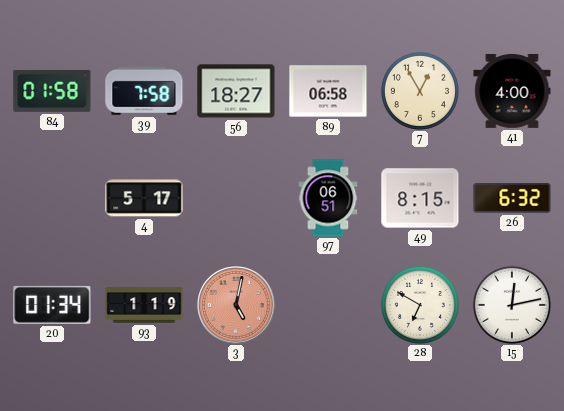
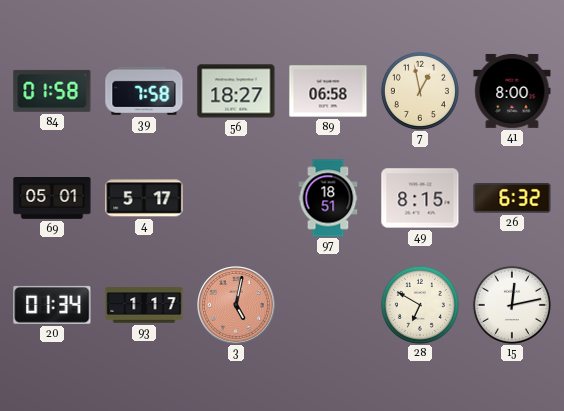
7: 12:55 -> 12:58 (420, 91)
41: 4:00 -> 8:00 (512, 91)
69: none -> 05:01 (52, 199)
97: 06:51 -> 18:51 (328, 198)
93: 1:19 -> 1:17 (144, 305)
